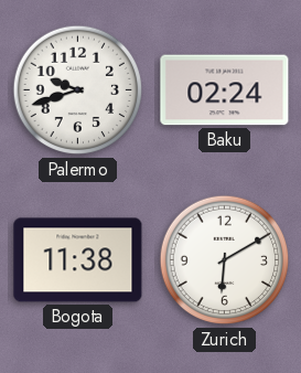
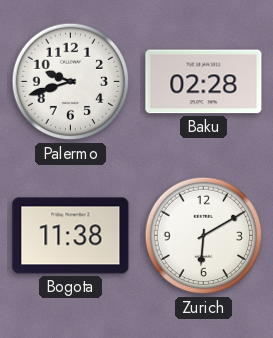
Baku: 02:24 -> 02:28 (204, 82)
